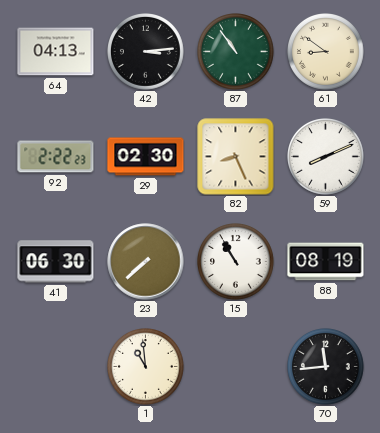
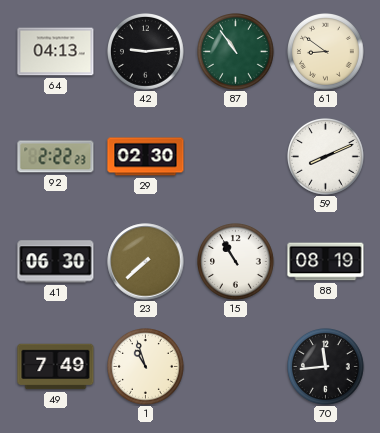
42: 3:14 -> 9:14 (146, 52)
82: 8:26 -> none (236, 157)
49: none -> 7:49 (56, 367)
1: 10:59 -> 10:57 (146, 367)
